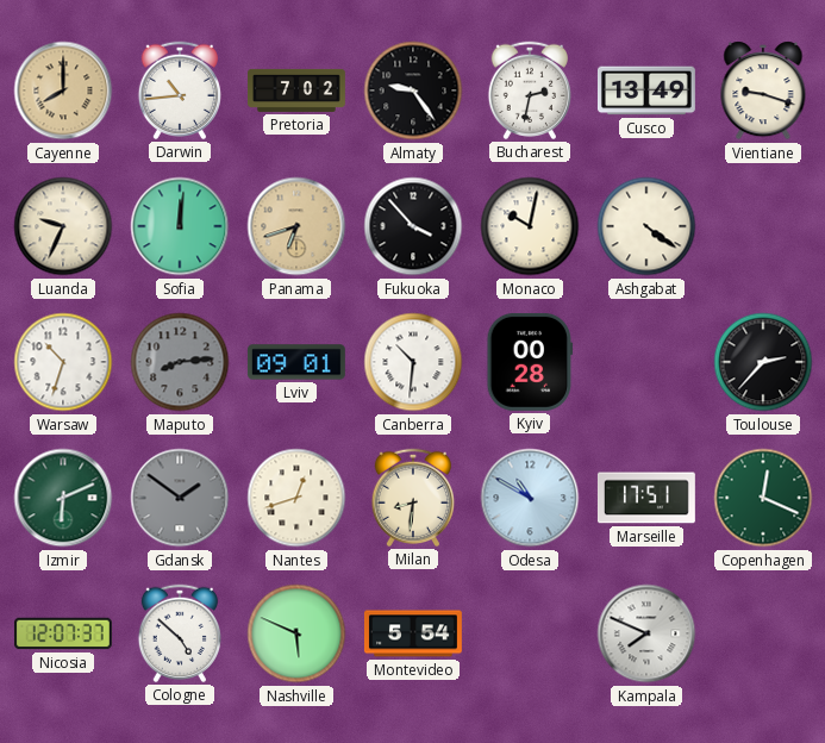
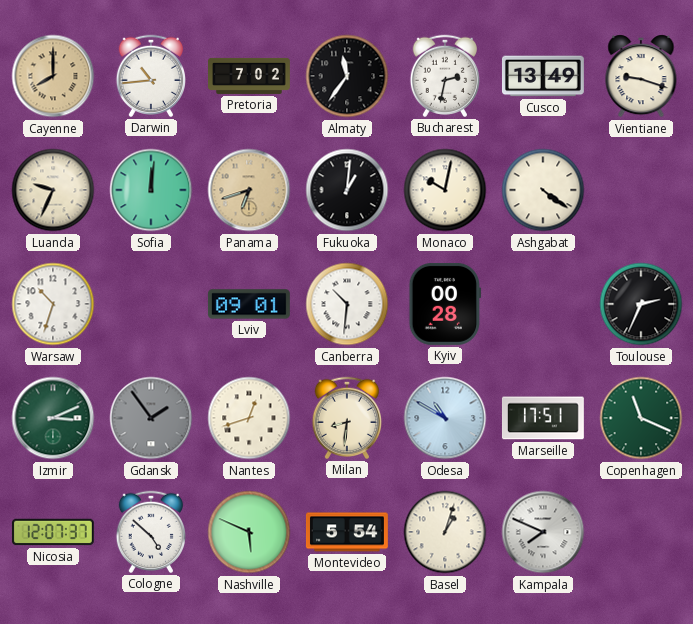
Almaty: 9:24 -> 11:36 (347, 76)
Fukuoka: 3:53 -> 1:01 (347, 190)
Maputo: 8:14 -> none (180, 362)
Toulouse: 2:37 -> 2:34 (641, 304)
Izmir: 6:11 -> 3:11 (53, 418)
Gdansk: 1:51 -> 1:54 (151, 418)
Copenhagen: 12:19 -> 11:19 (641, 418)
Basel: none -> 1:03 (445, 532)
